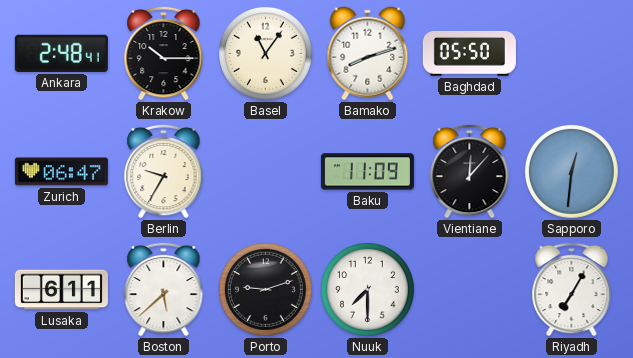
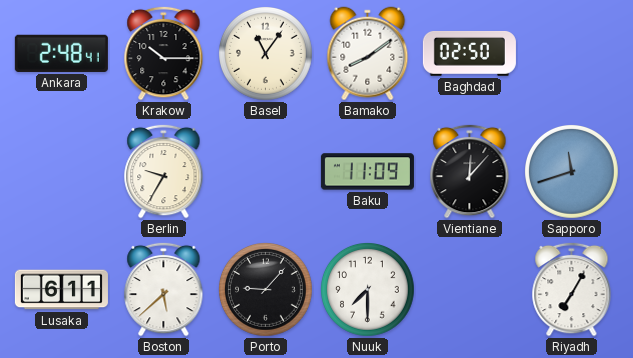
Bamako: 8:12 -> 8:09 (368, 54)
Baghdad: 05:50 -> 02:50 (469, 53)
Zurich: 06:47 -> none (61, 172)
Sapporo: 12:31 -> 11:42 (572, 172)
Porto: 9:12 -> 9:07 (266, 290)
